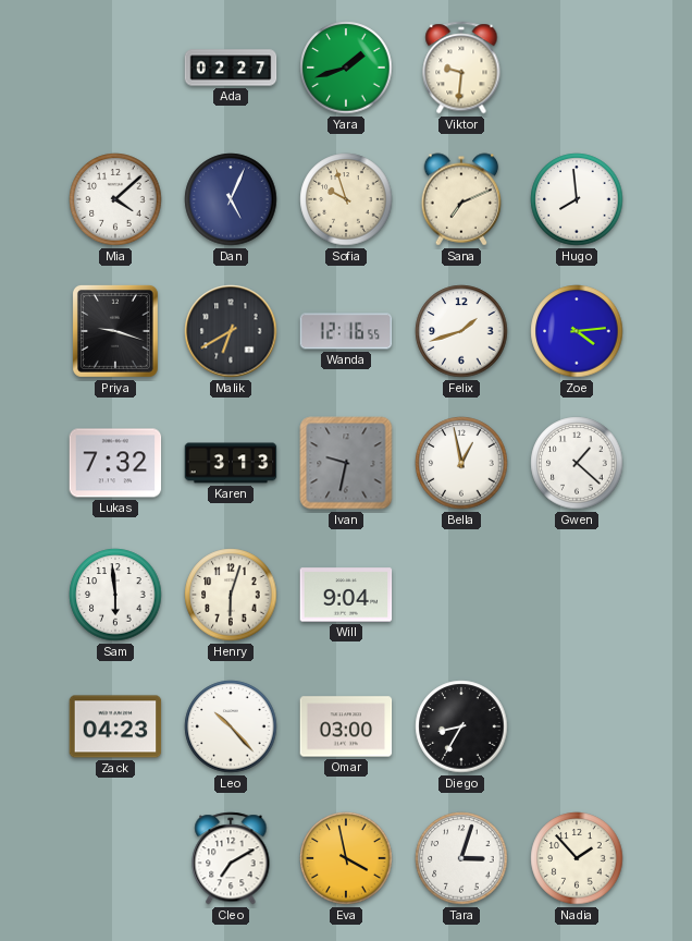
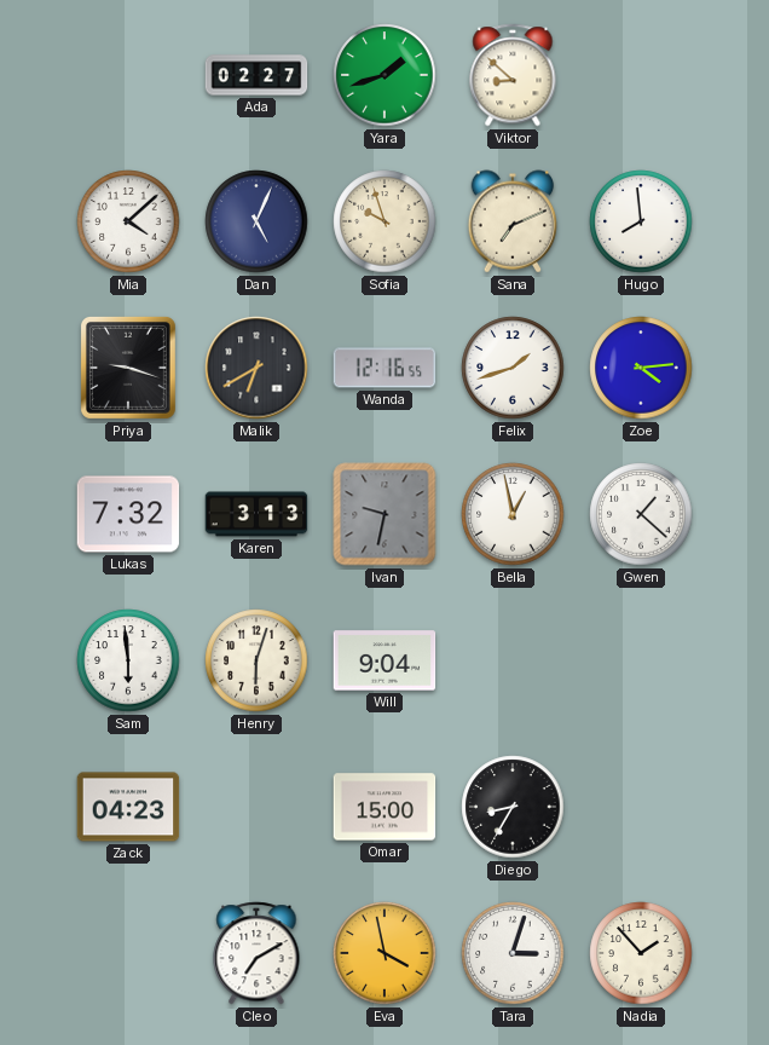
Viktor: 9:31 -> 8:52 (513, 75)
Leo: 10:23 -> none (231, 726)
Omar: 03:00 -> 15:00 (384, 807)
